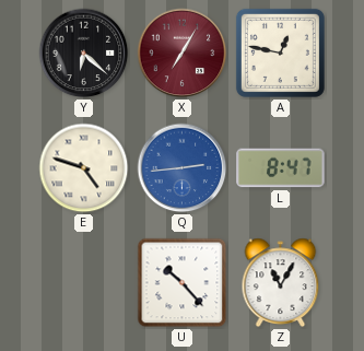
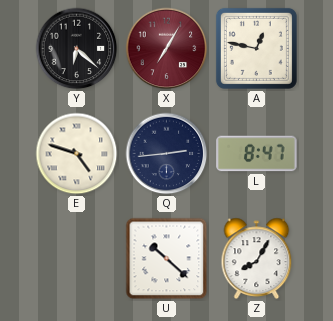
Q dial: blue -> navy (167, 154)
U: 10:23 -> 10:22 (167, 259)
Z: 11:05 -> 8:05 (257, 259)
